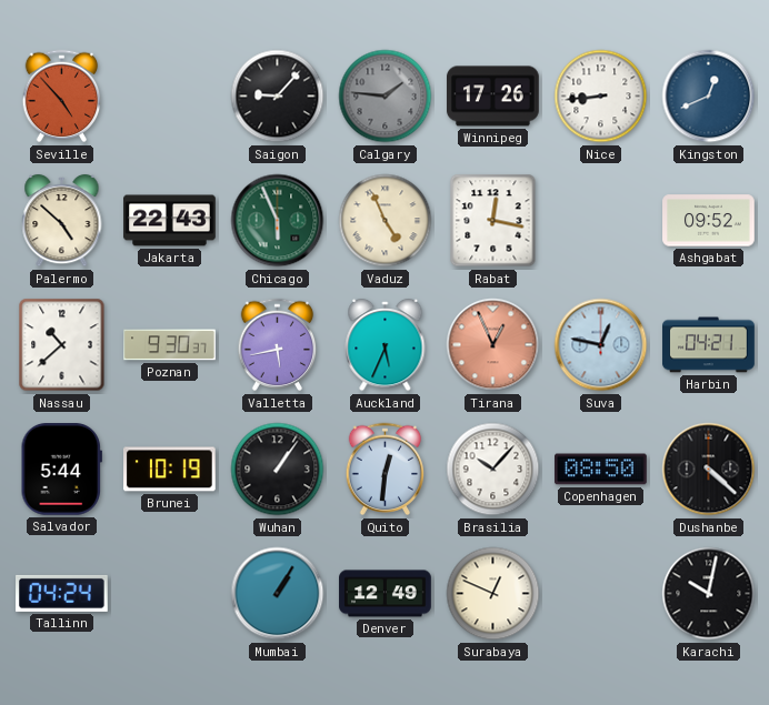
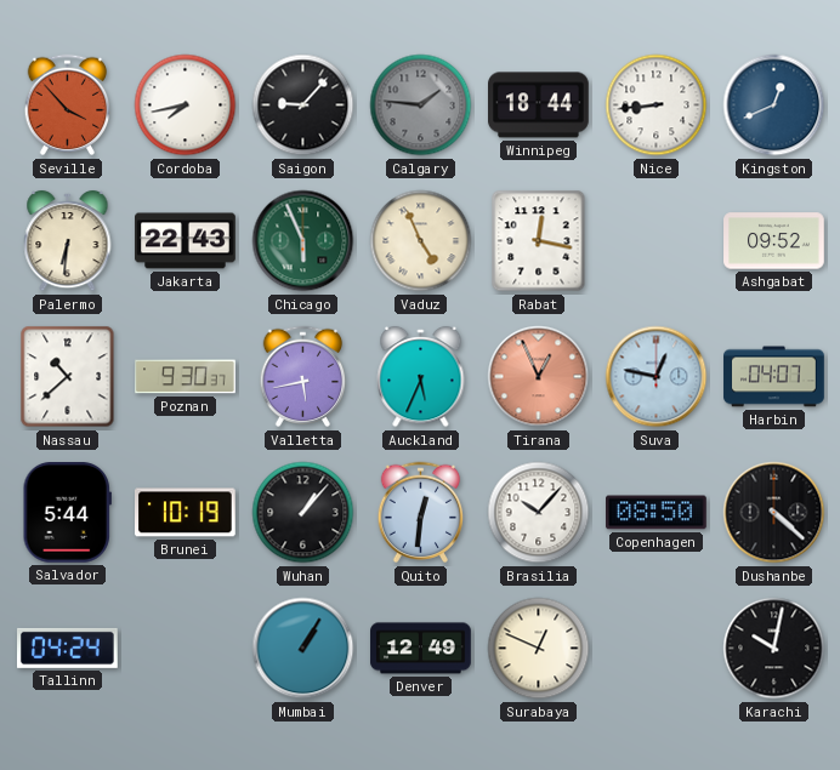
Seville: 4:53 -> 3:53 (68, 105)
Cordoba: none -> 7:43 (186, 105)
Winnipeg: 17:26 -> 18:44 (539, 105)
Palermo: 4:52 -> 6:31 (68, 241)
Harbin: 04:21 -> 04:07 (774, 377)
Wuhan: 1:06 -> 1:07 (303, 513)
